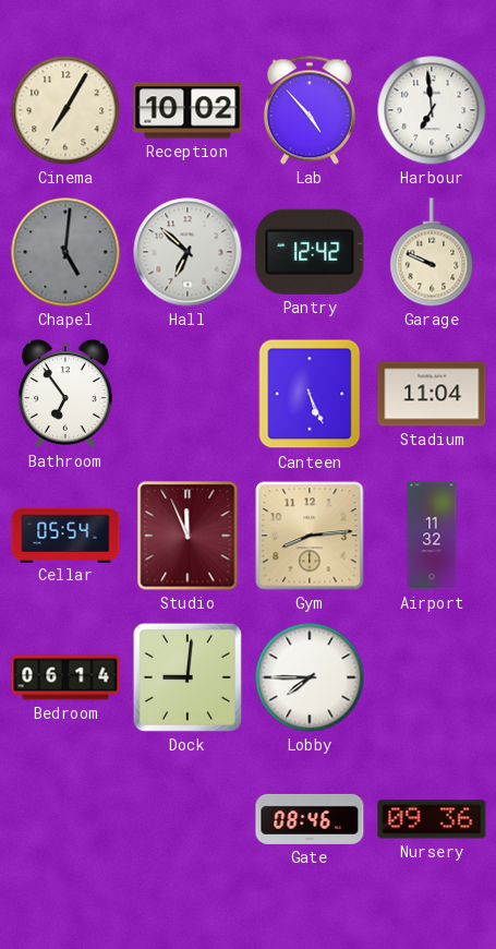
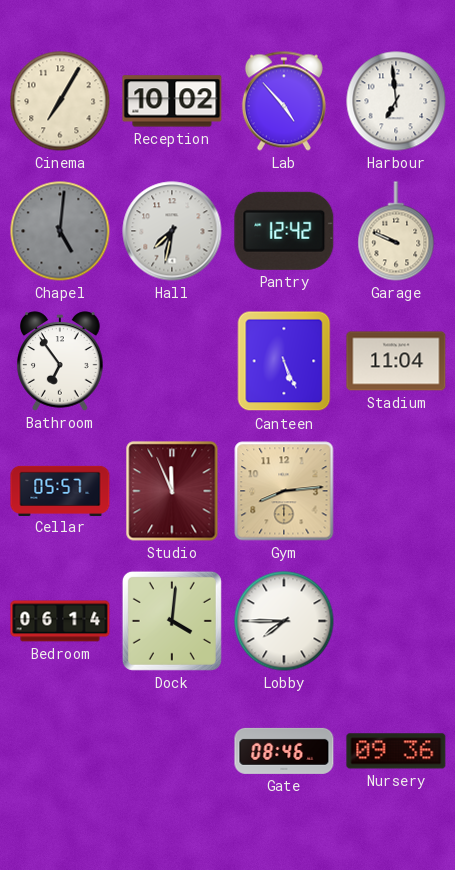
Hall: 6:52 -> 7:32 (172, 231)
Cellar: 05:54 -> 05:57 (60, 490)
Airport: 11:32 -> none (432, 536)
Dock: 9:01 -> 4:01 (172, 621)
